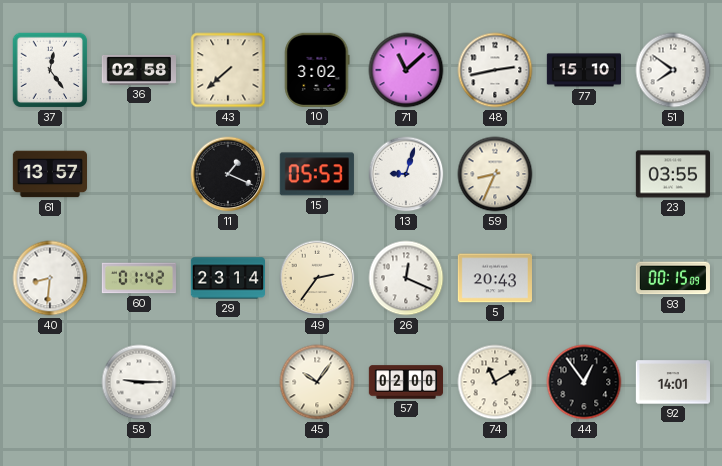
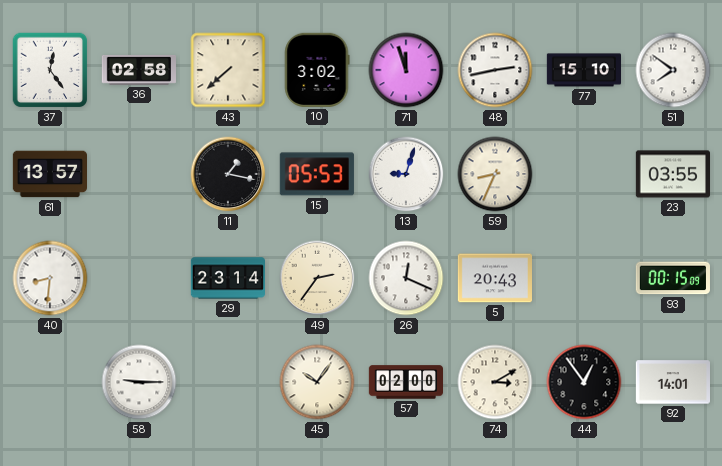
71: 11:08 -> 11:57 (406, 70)
11: 1:19 -> 1:17 (228, 174)
60: 01:42 -> none (138, 278)
74: 11:10 -> 3:10 (495, 382)
